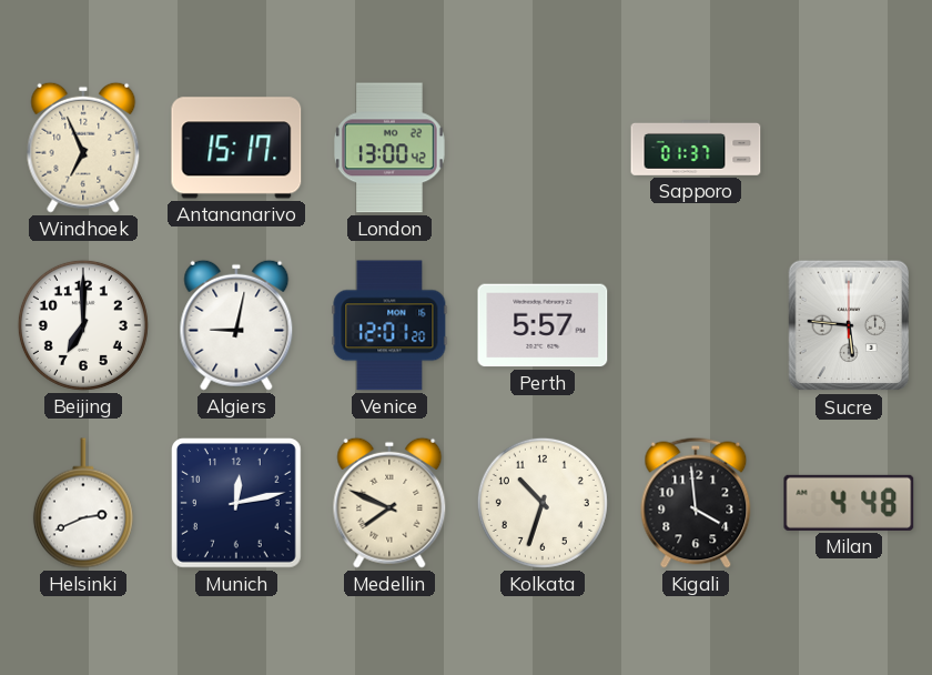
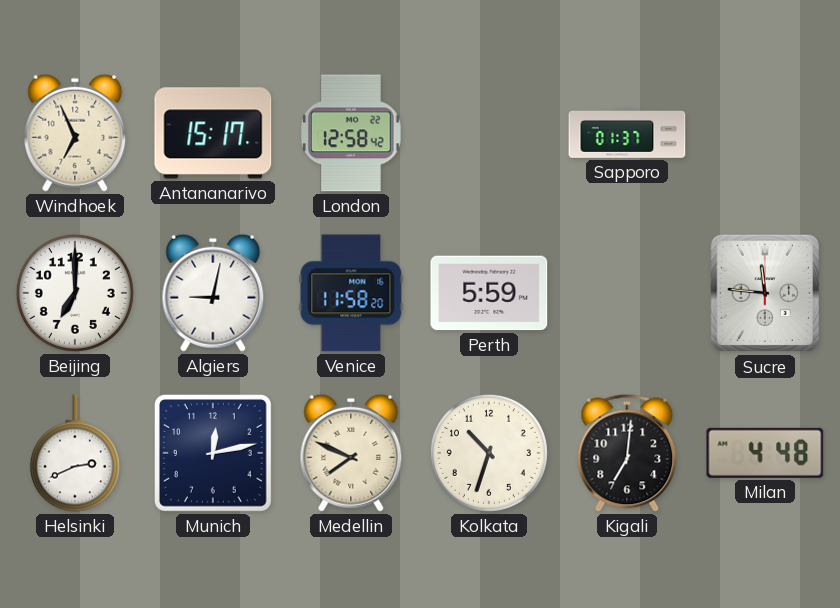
London: 13:00 -> 12:58 (351, 133)
Venice: 12:01 -> 11:58 (351, 293)
Perth: 5:57 -> 5:59 (489, 293)
Sucre: 5:46 -> 11:46 (765, 293)
Kigali: 3:59 -> 7:01 (627, 453)
